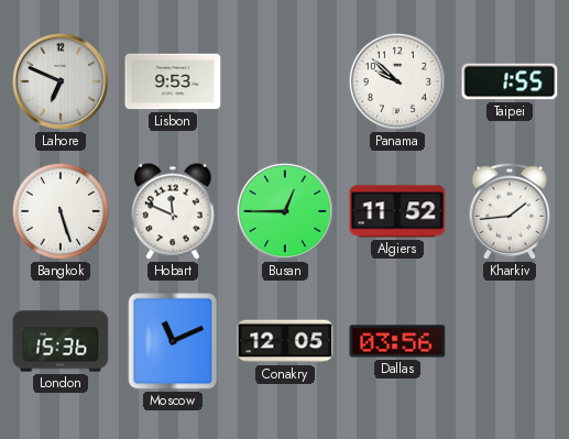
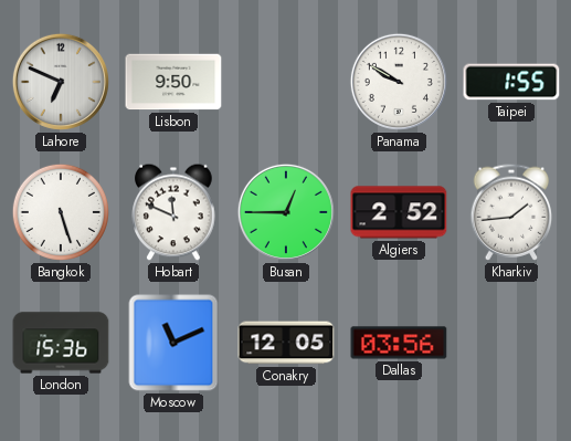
Lisbon: 9:53 -> 9:50 (173, 82)
Panama: 9:52 -> 9:50 (399, 82)
Algiers: 11:52 -> 2:52 (399, 212)
